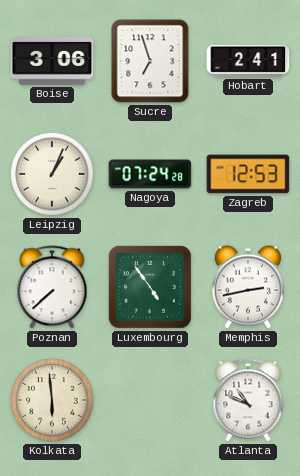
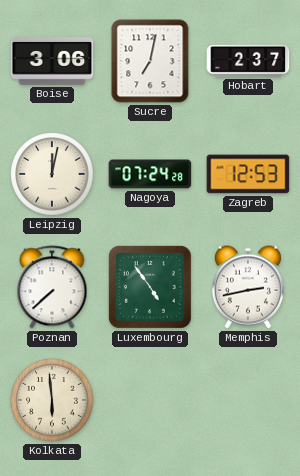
Sucre: 6:57 -> 7:02 (150, 61)
Hobart: 2:41 -> 2:37 (248, 61)
Leipzig: 1:04 -> 12:02 (52, 174)
Atlanta: 10:49 -> none (248, 400)
